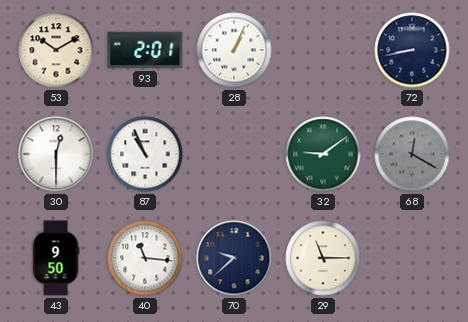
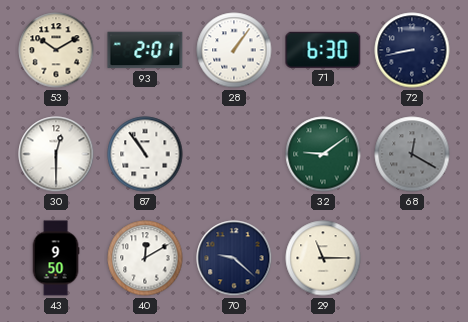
28: 1:04 -> 1:06 (234, 50)
71: none -> 6:30 (323, 50)
87: 10:56 -> 10:54 (145, 154)
40: 11:16 -> 12:10 (145, 258)
70: 9:38 -> 9:22 (234, 258)
